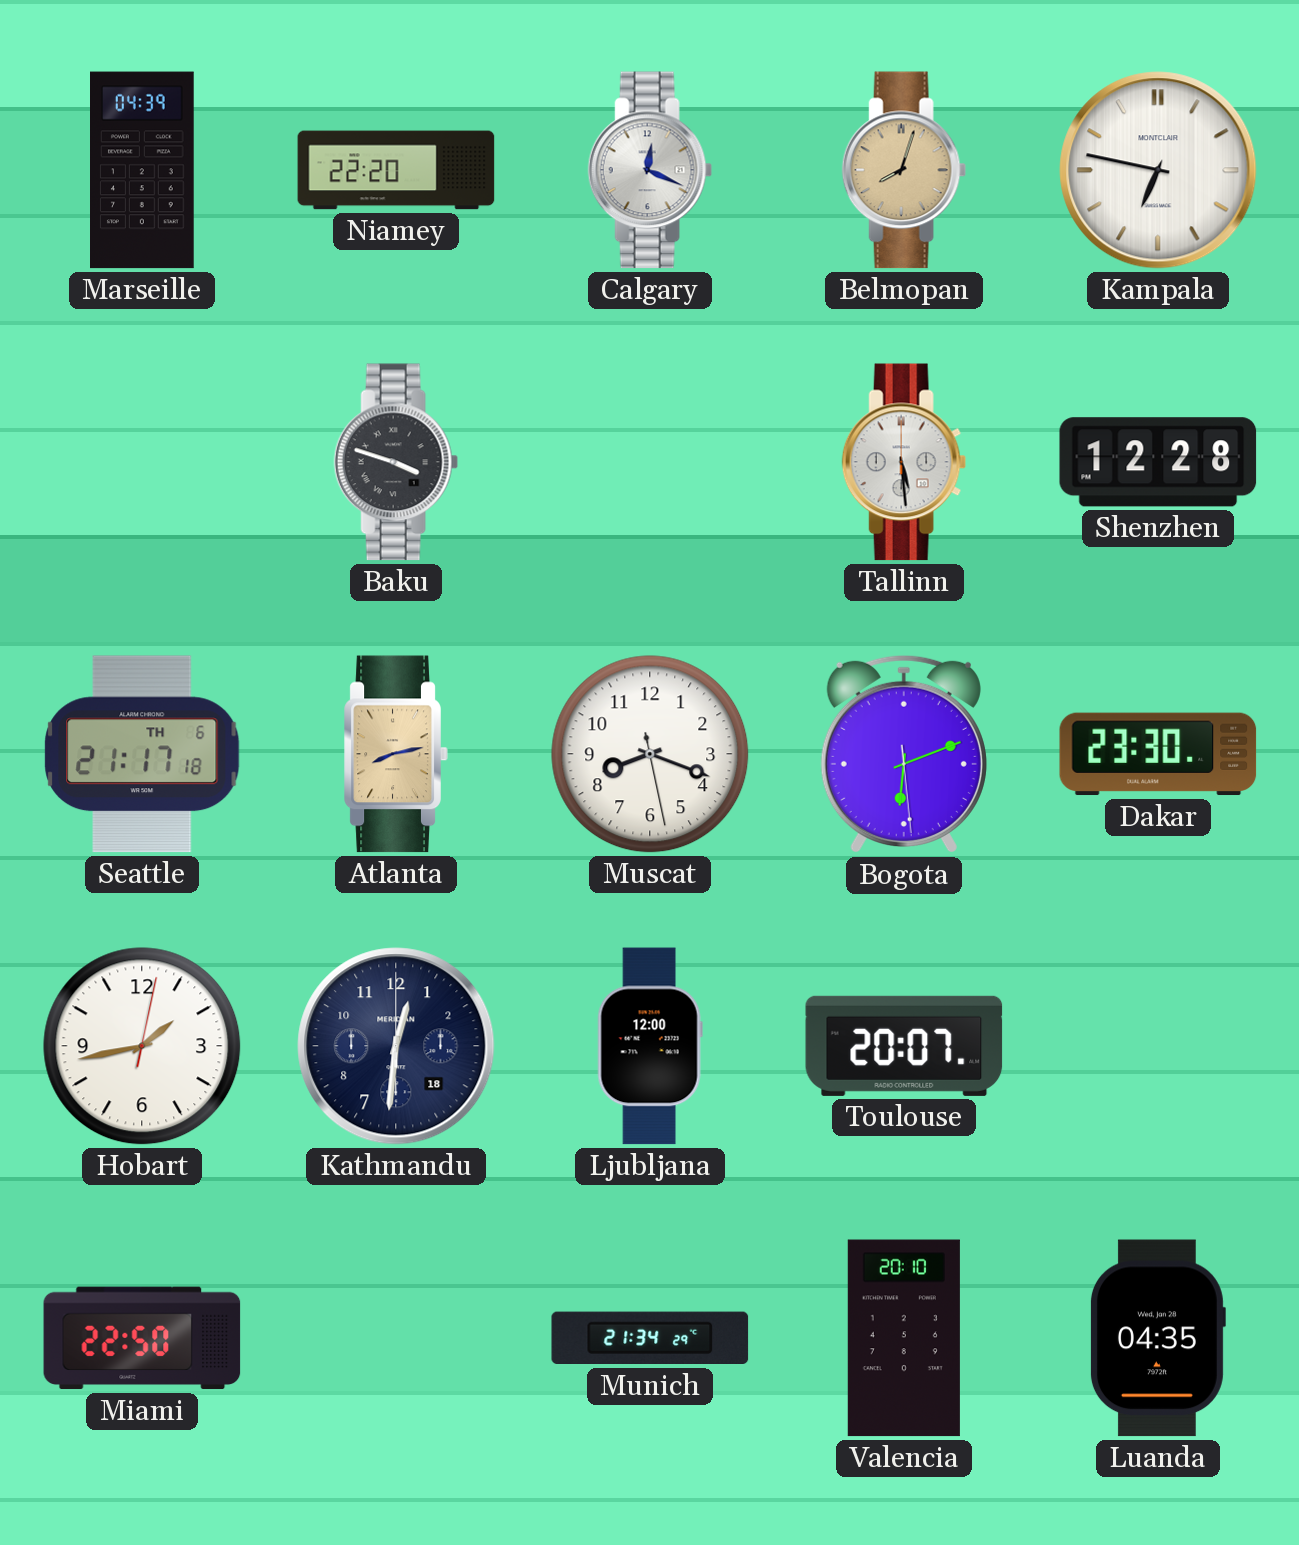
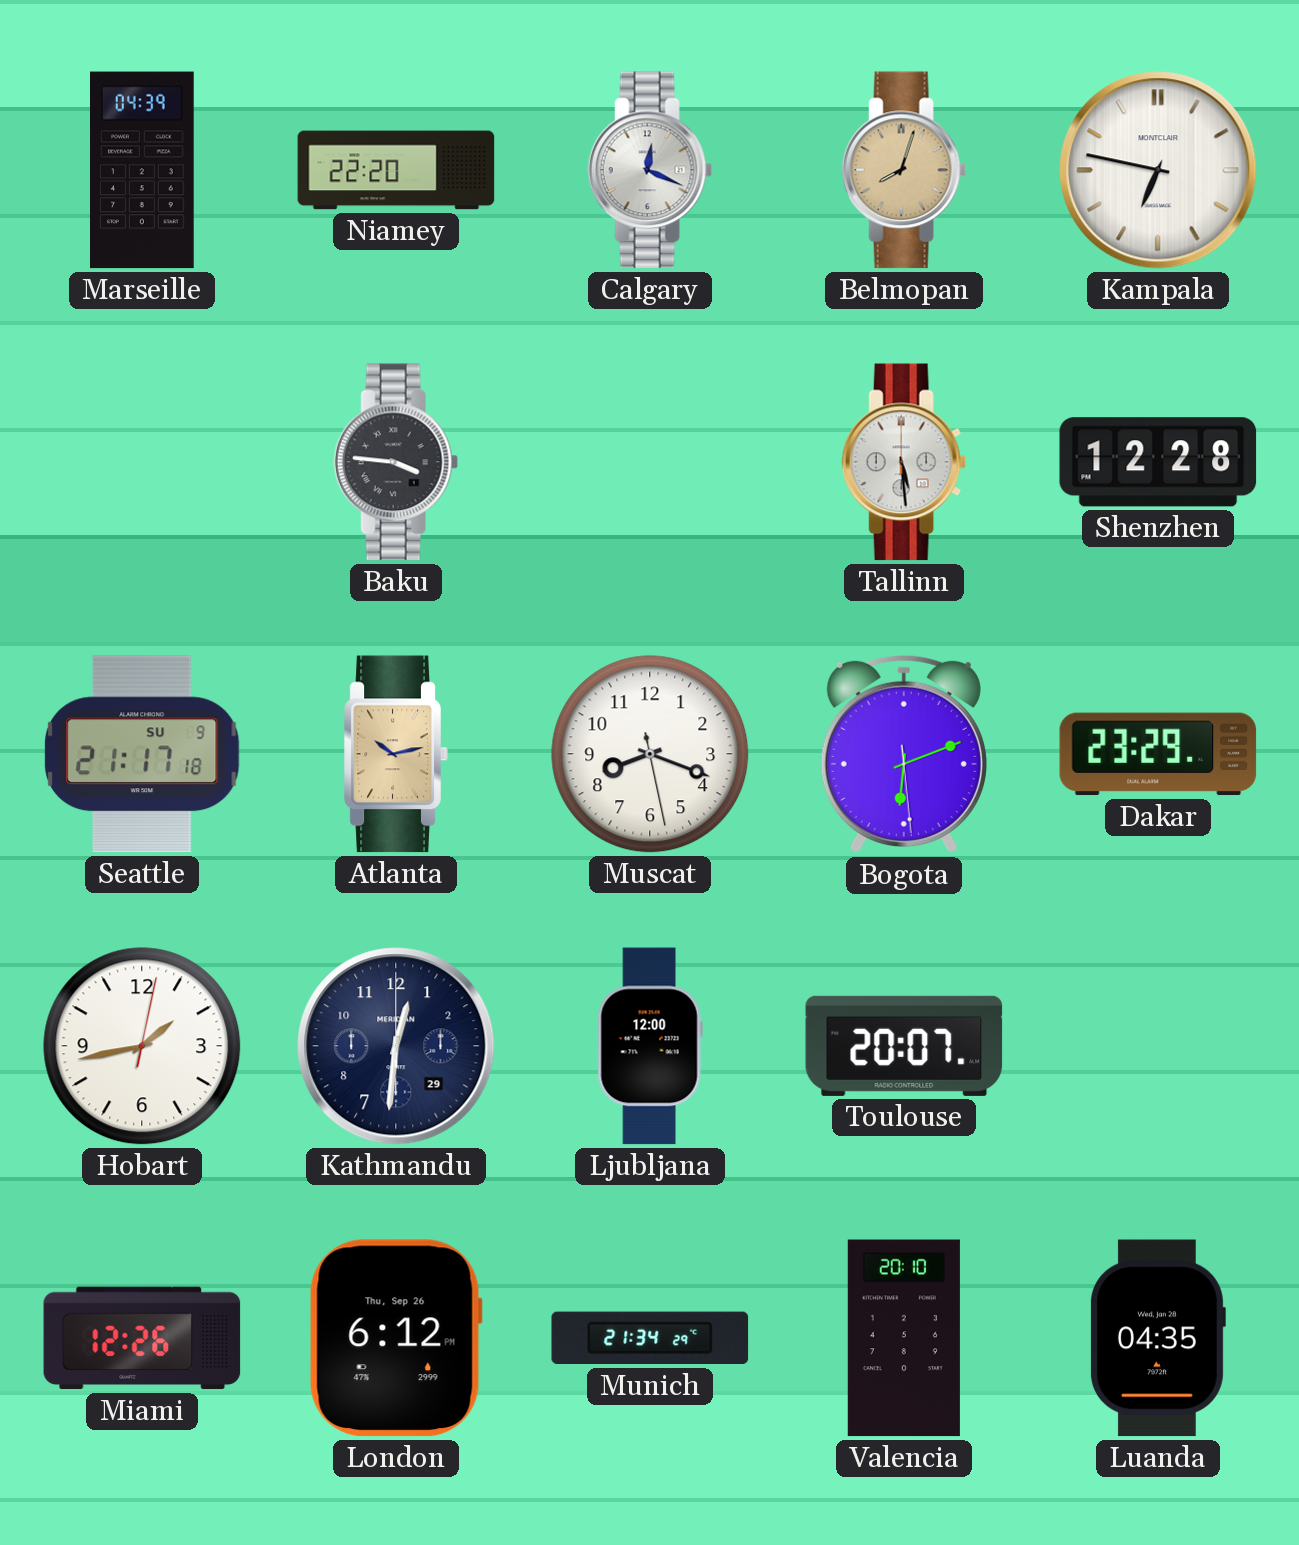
Baku: 3:48 -> 3:46 (396, 462)
Seattle date: TH 6 -> SU 9 (142, 754)
Atlanta: 8:13 -> 10:13 (396, 754)
Dakar: 23:30 -> 23:29 (1158, 754)
Kathmandu date: 18 -> 29 (396, 1046)
Miami: 22:50 -> 12:26 (142, 1338)
London: none -> 6:12 (396, 1338)
